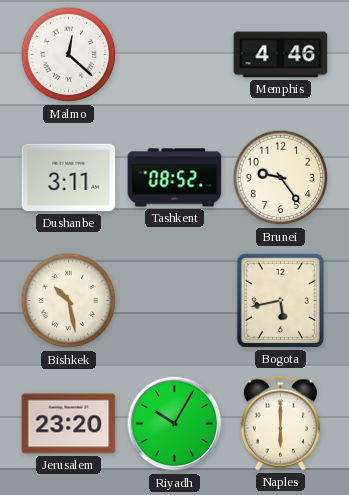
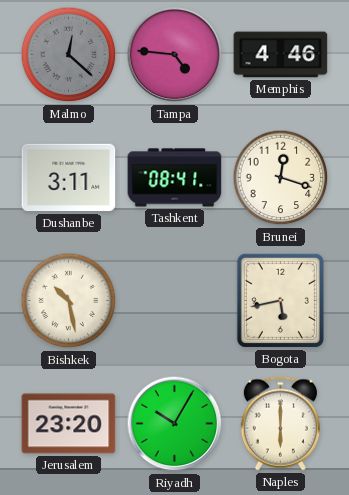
Malmo dial: white -> grey (69, 55)
Tampa: none -> 4:46 (175, 55)
Tashkent: 08:52 -> 08:41 (175, 178)
Brunei: 9:24 -> 12:18 (281, 178)
